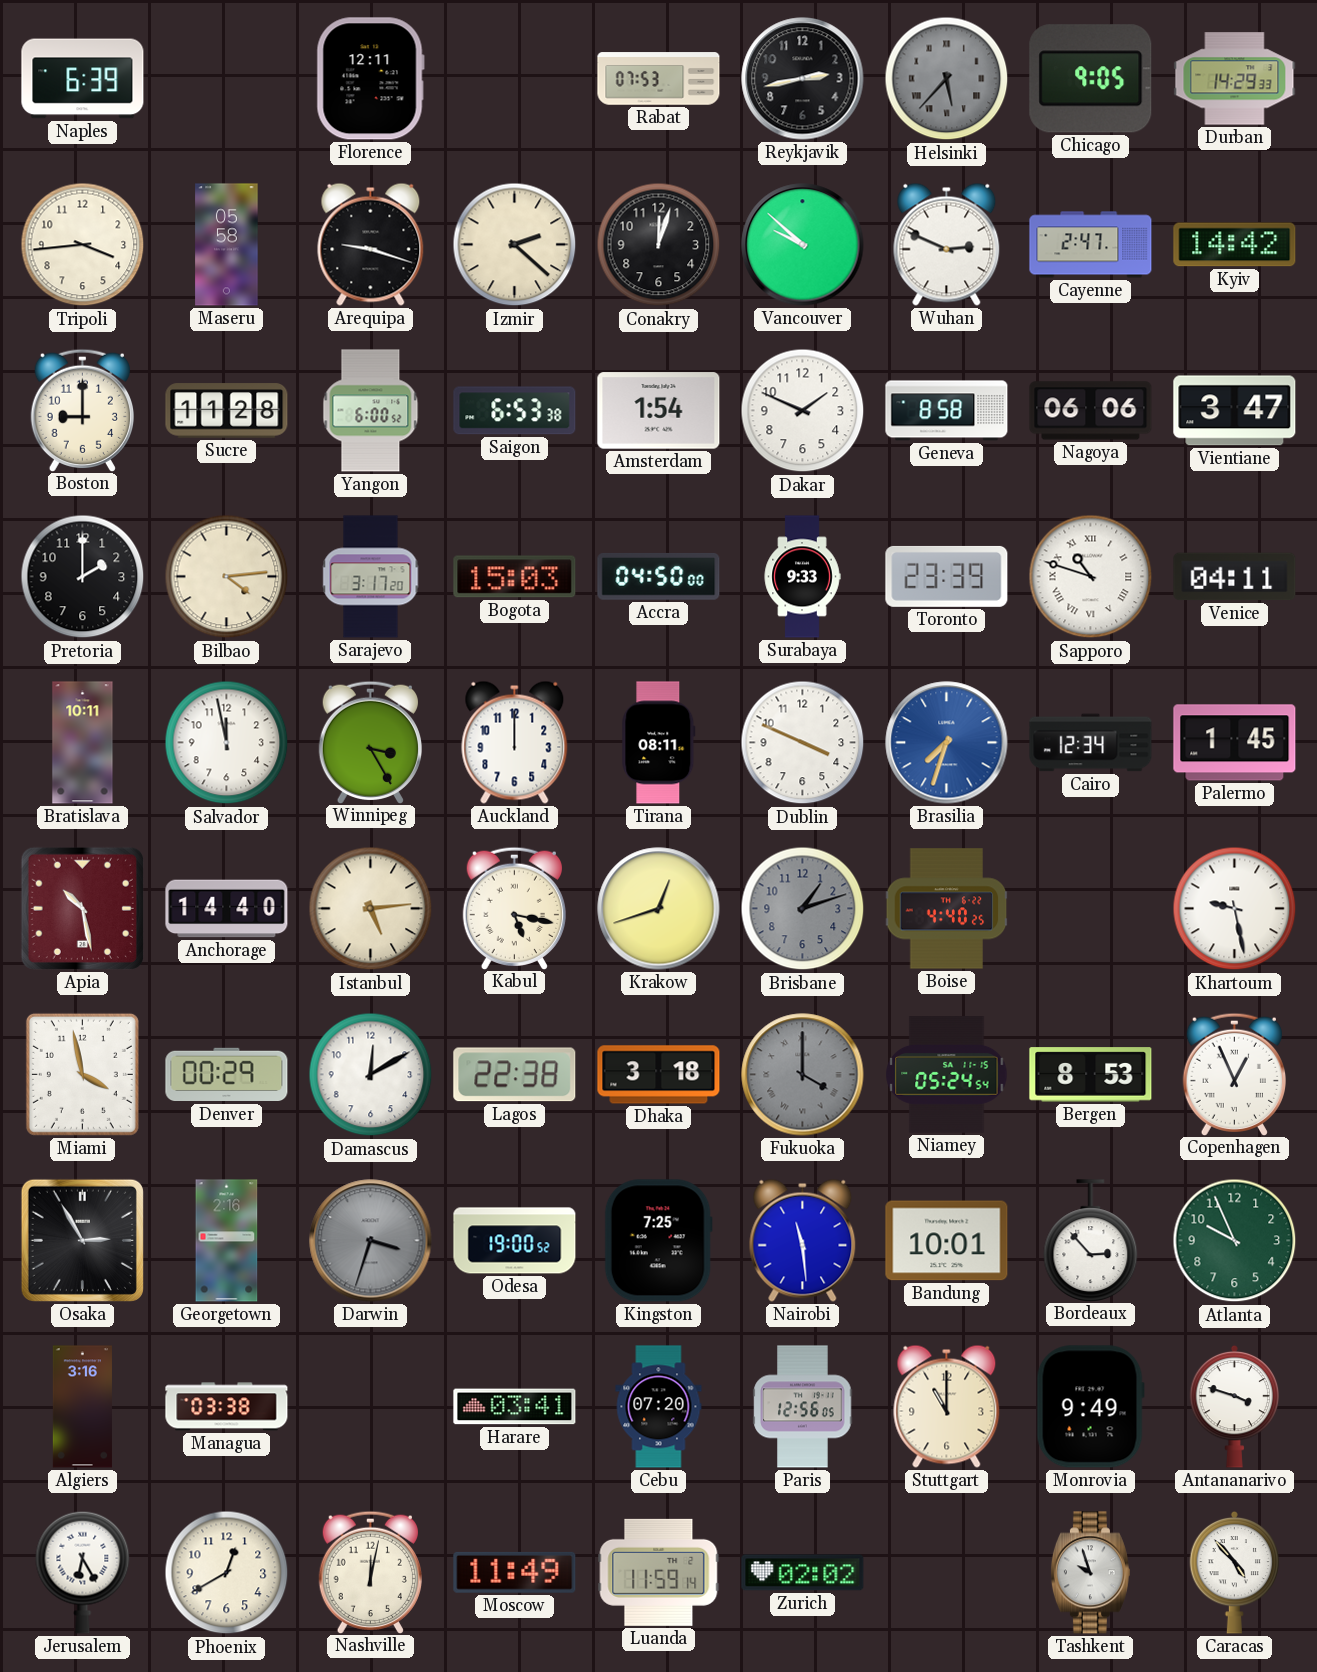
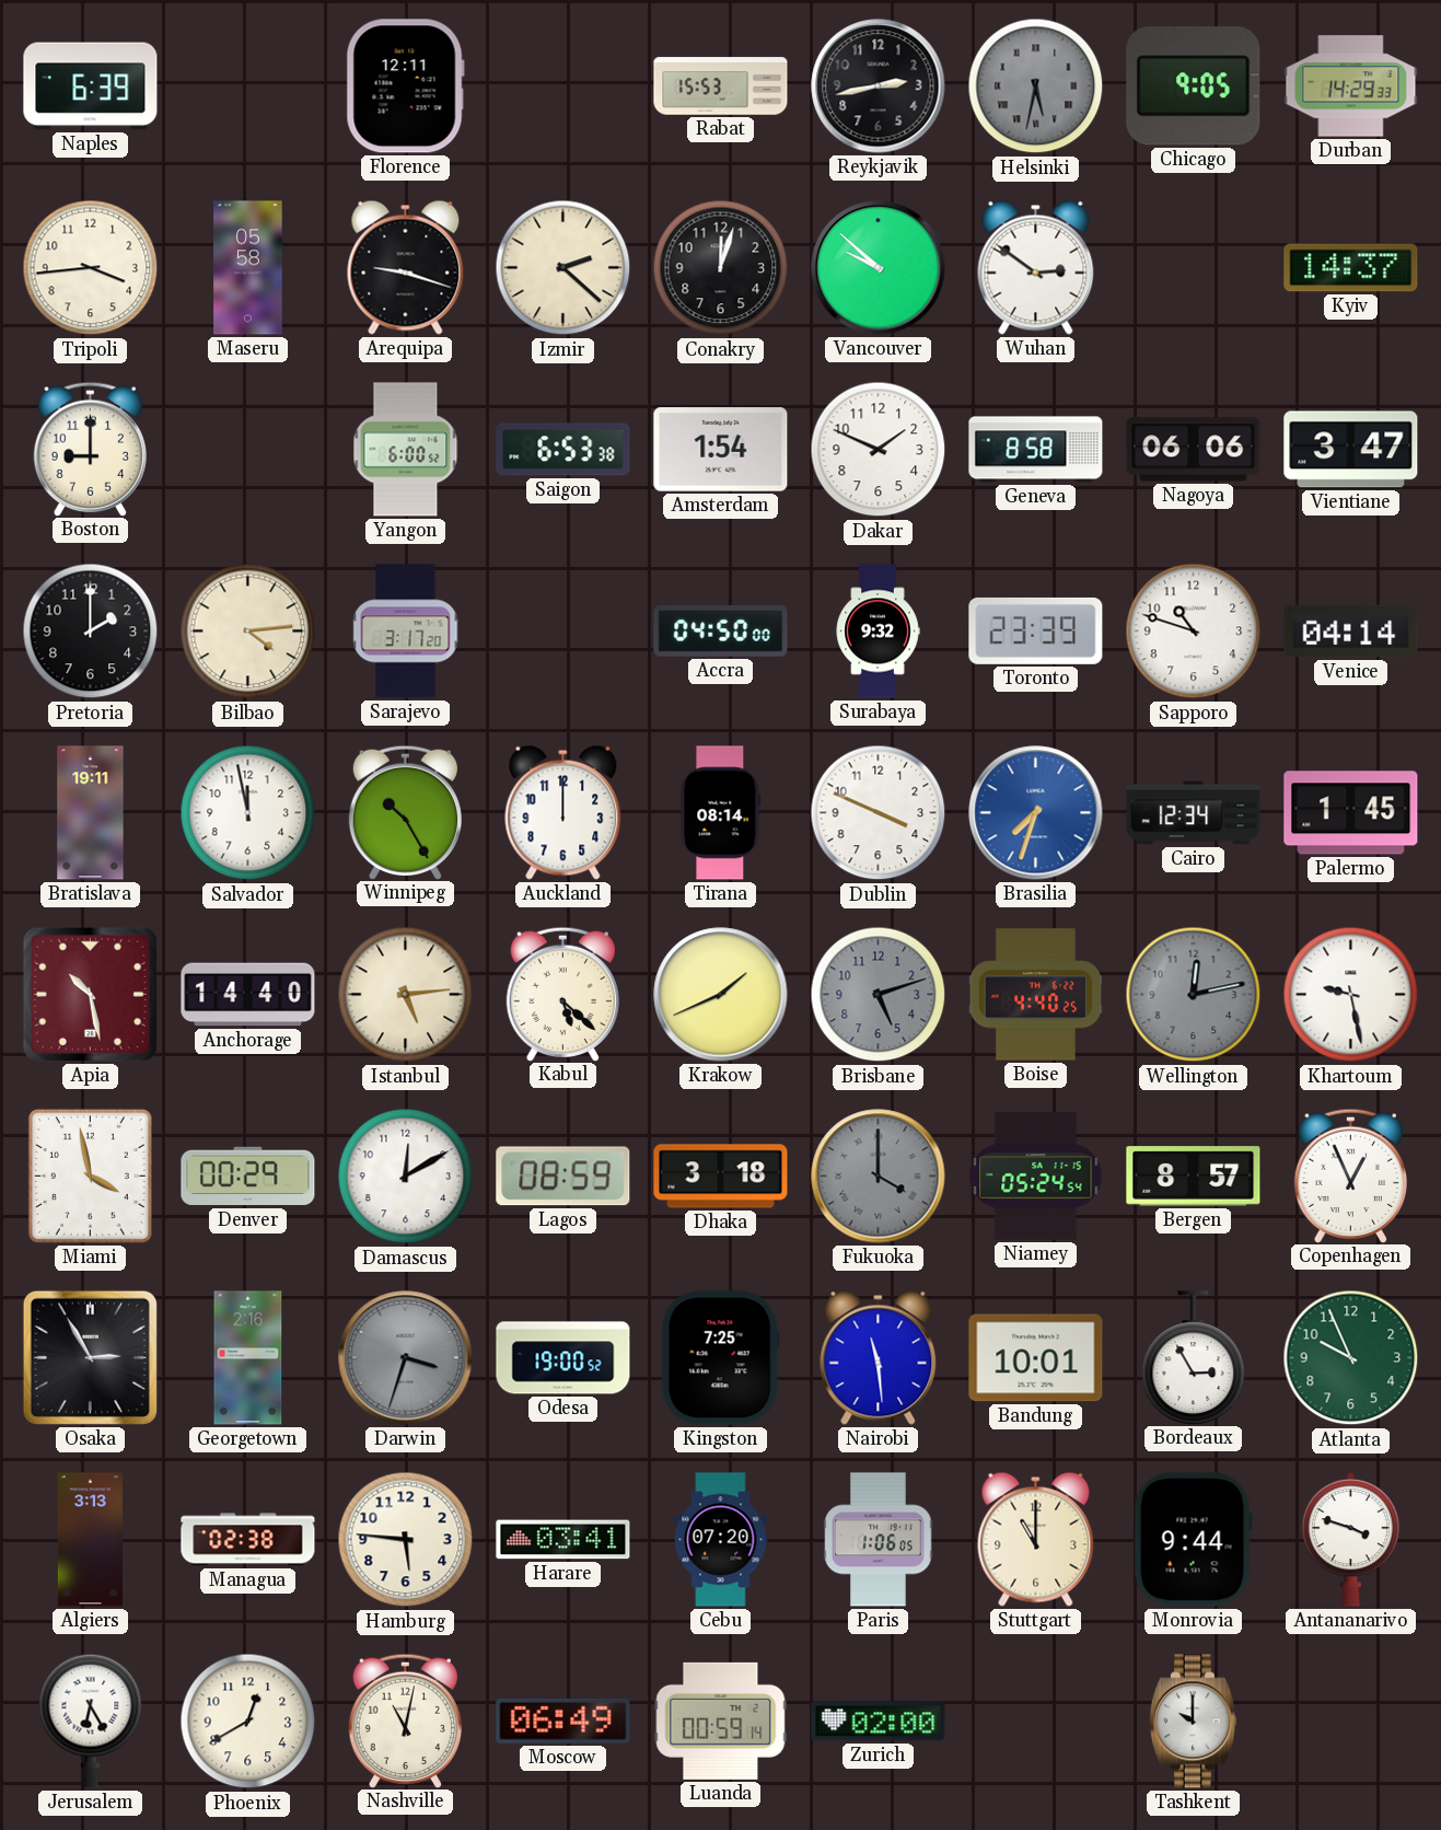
Rabat: 07:53 -> 15:53 (721, 86)
Helsinki: 5:37 -> 5:32 (1036, 86)
Wuhan: 2:49 -> 2:51 (1036, 267)
Cayenne: 2:47 -> none (1091, 245)
Kyiv: 14:42 -> 14:37 (1351, 268)
Sucre: 11:28 -> none (227, 411)
Bogota: 15:03 -> none (515, 577)
Surabaya: 9:33 -> 9:32 (878, 632)
Sapporo numerals: Roman -> Arabic (1194, 632)
Venice: 04:11 -> 04:14 (1351, 632)
Bratislava: 10:11 -> 19:11 (91, 813)
Winnipeg: 3:25 -> 10:25 (405, 812)
Tirana: 08:11 -> 08:14 (721, 813)
Kabul: 5:17 -> 5:22 (562, 994)
Krakow: 12:42 -> 1:41 (721, 995)
Brisbane: 1:12 -> 5:12 (879, 995)
Wellington: none -> 12:13 (1194, 995)
Lagos: 22:38 -> 08:59 (563, 1177)
Bergen: 8:53 -> 8:57 (1194, 1177)
Bordeaux: 2:53 -> 2:55 (1194, 1357)
Algiers: 3:16 -> 3:13 (90, 1540)
Managua: 03:38 -> 02:38 (248, 1540)
Hamburg: none -> 5:46 (406, 1540)
Paris: 12:56 -> 1:06 (879, 1540)
Monrovia: 9:49 -> 9:44 (1193, 1540)
Nashville: 12:02 -> 11:02 (405, 1721)
Moscow: 11:49 -> 06:49 (563, 1721)
Luanda: 11:59 -> 00:59 (721, 1721)
Zurich: 02:02 -> 02:00 (879, 1722)
Tashkent: 9:57 -> 10:00 (1193, 1722)
Caracas: 4:53 -> none (1235, 1572)
